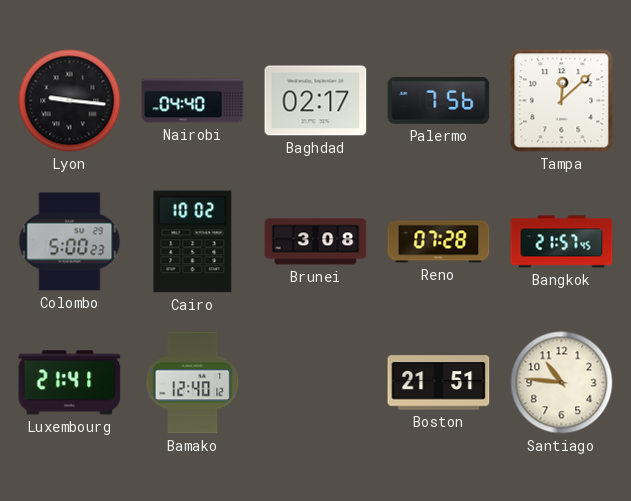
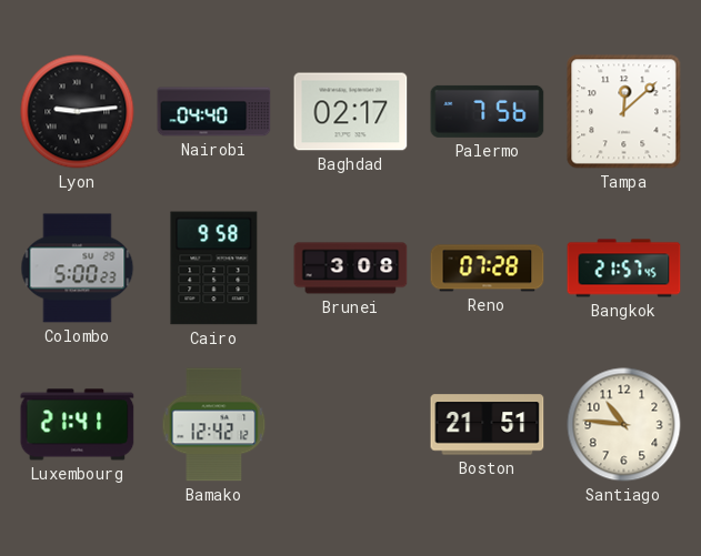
Lyon: 9:16 -> 9:14 (78, 112)
Cairo: 10:02 -> 9:58 (214, 269)
Bamako: 12:40 -> 12:42 (214, 425)
